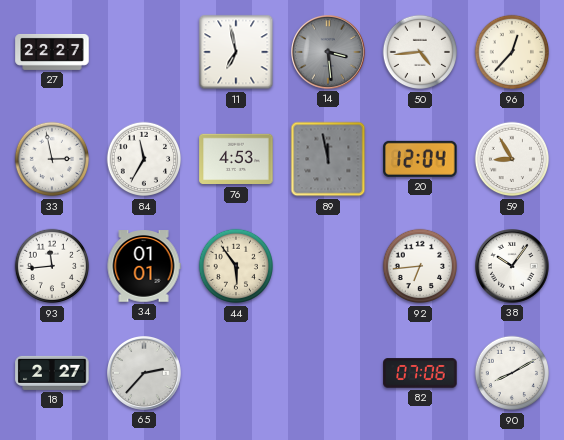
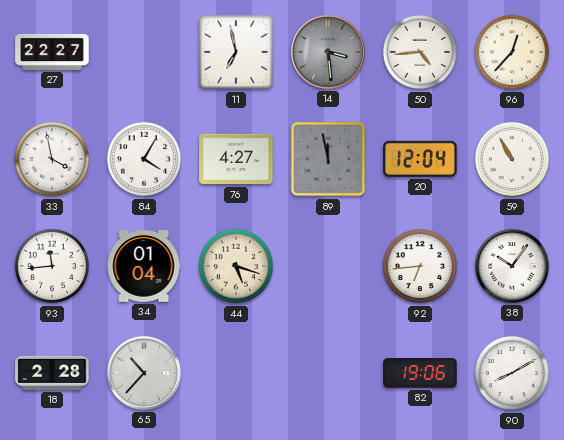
33: 2:58 -> 3:58 (52, 159)
84: 11:35 -> 4:05 (144, 159)
76: 4:53 -> 4:27 (236, 159)
59: 8:55 -> 10:55 (512, 159)
34: 01:01 -> 01:04 (144, 266)
44: 5:54 -> 5:18 (236, 266)
18: 2:27 -> 2:28 (52, 373)
65: 2:37 -> 10:37 (145, 374)
82: 07:06 -> 19:06 (420, 373)
